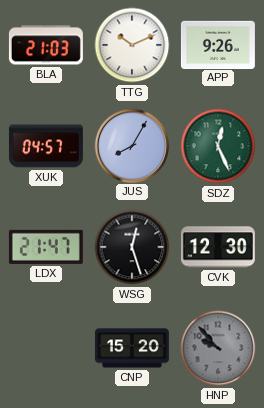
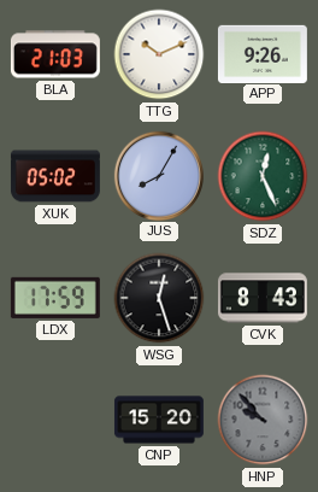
XUK: 04:57 -> 05:02 (55, 176)
LDX: 21:47 -> 17:59 (55, 298)
CVK: 12:30 -> 8:43 (263, 298)
